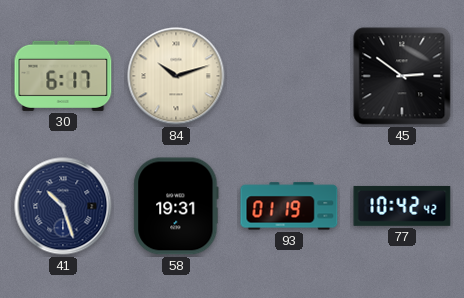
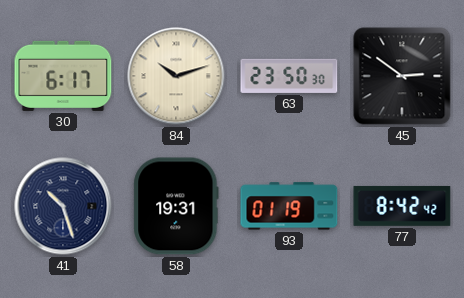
63: none -> 23:50 (289, 76)
77: 10:42 -> 8:42 (402, 206)
